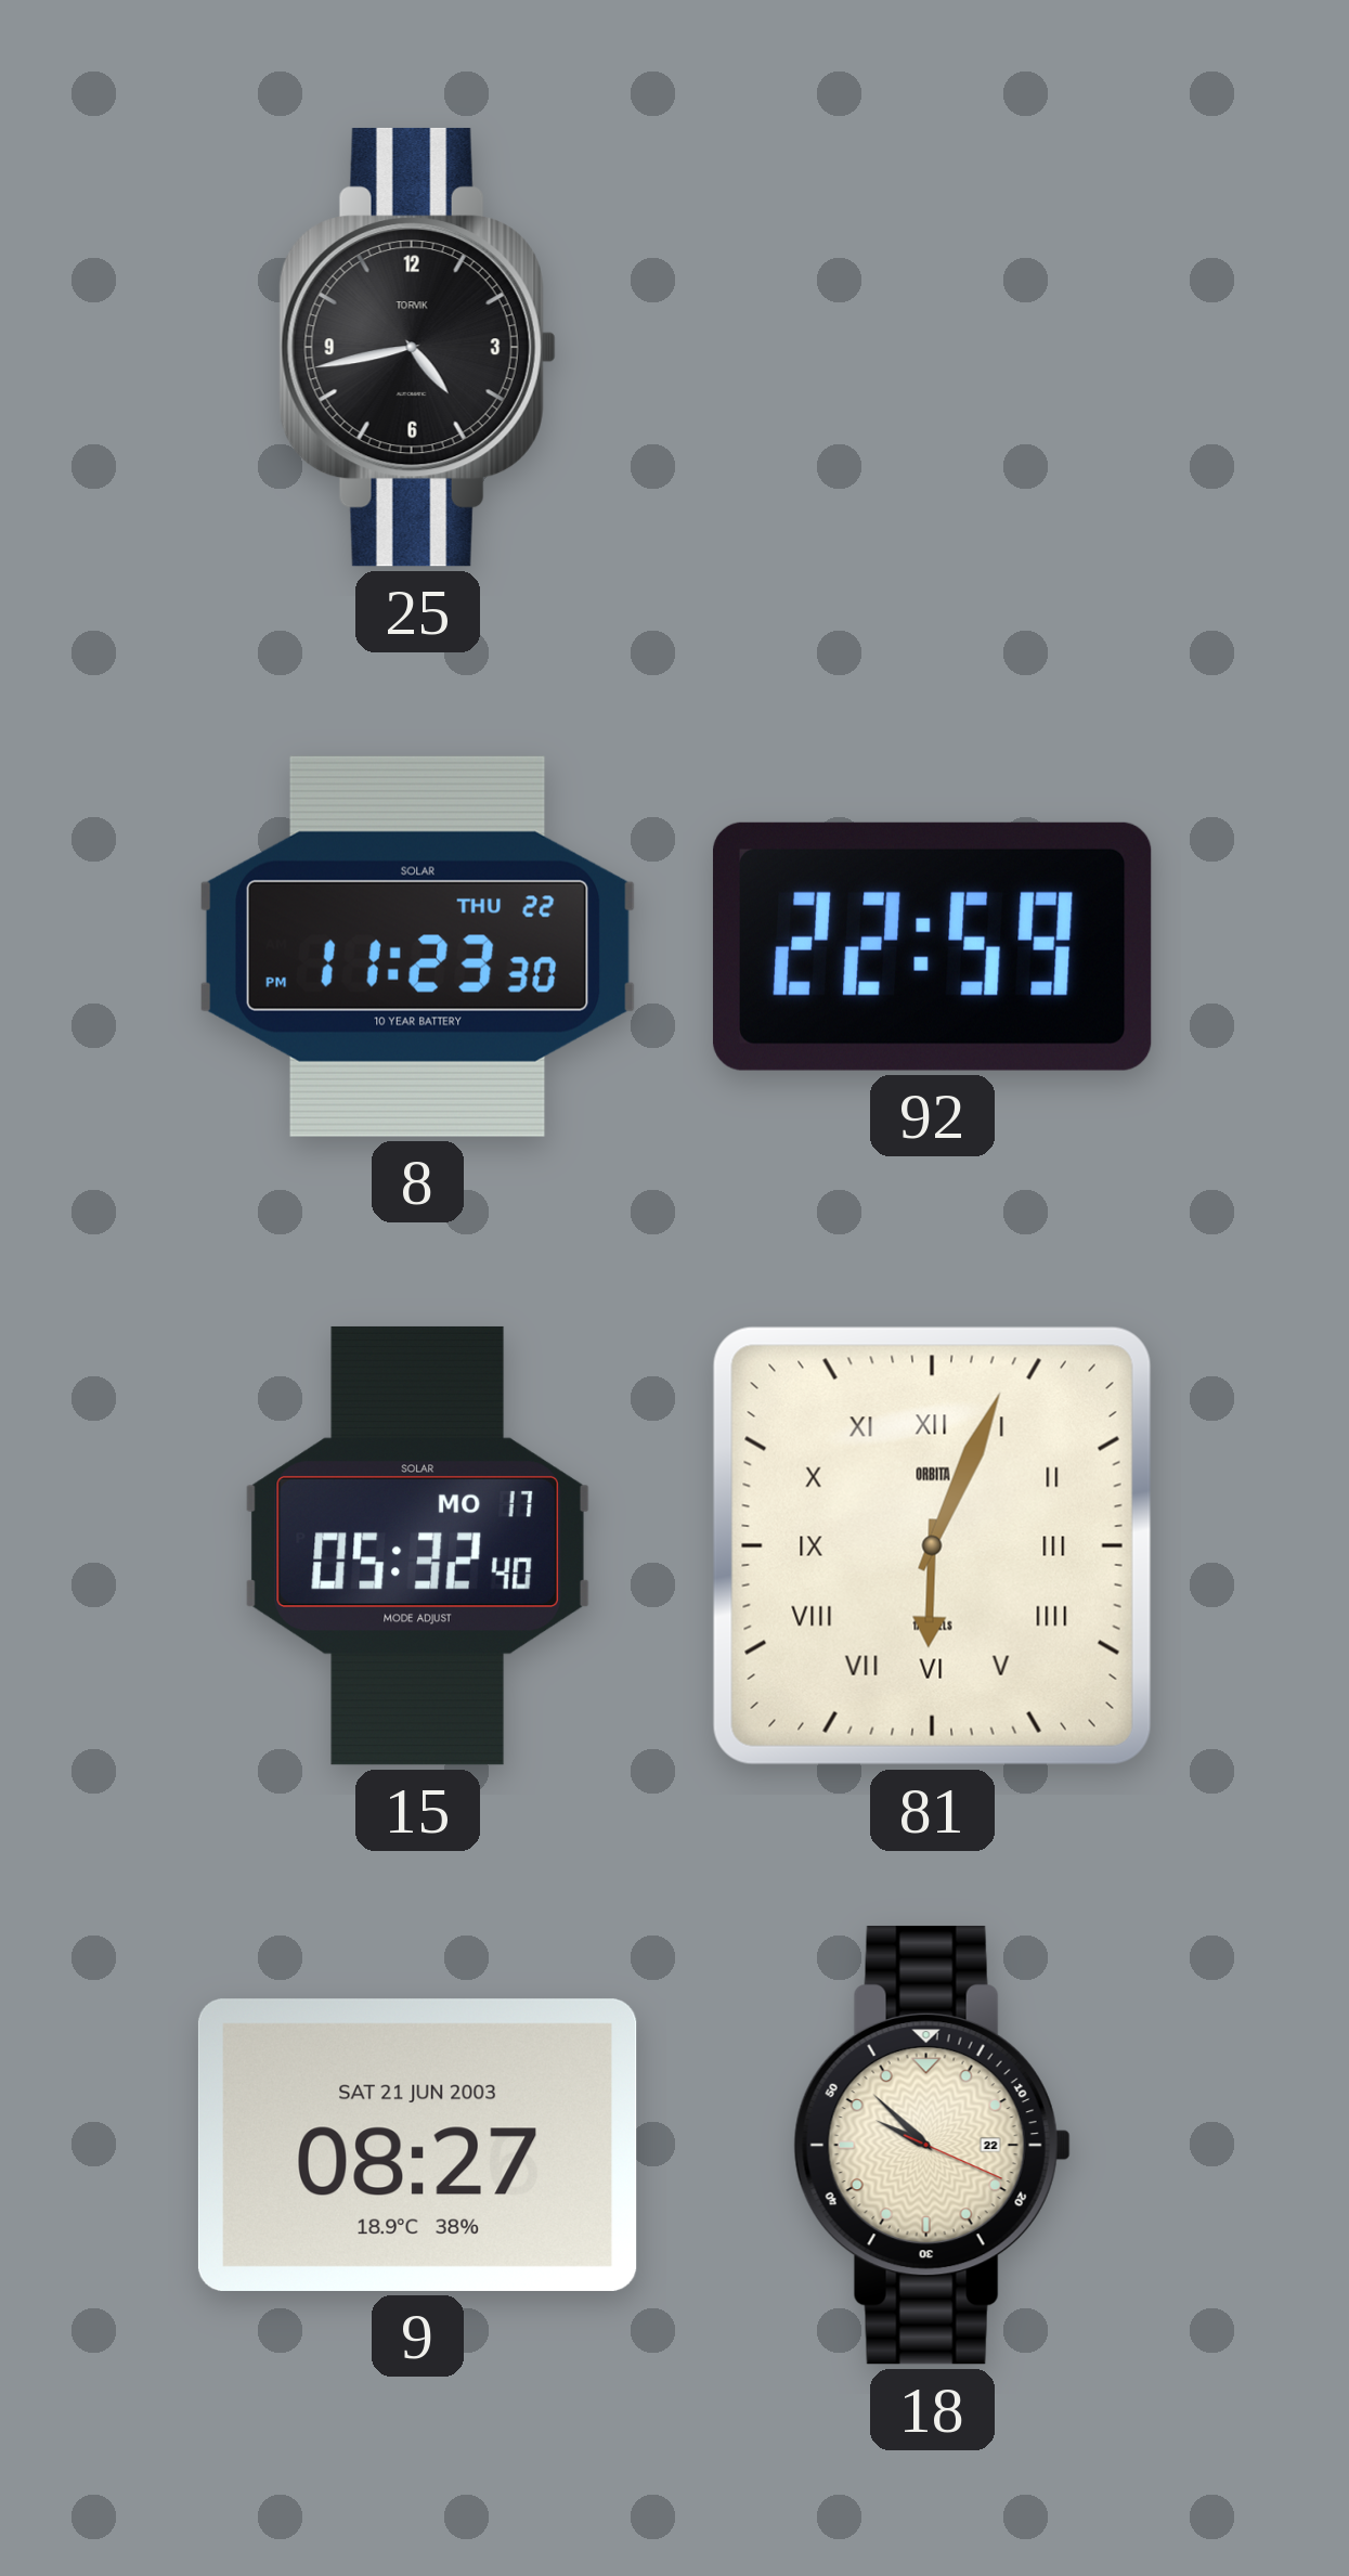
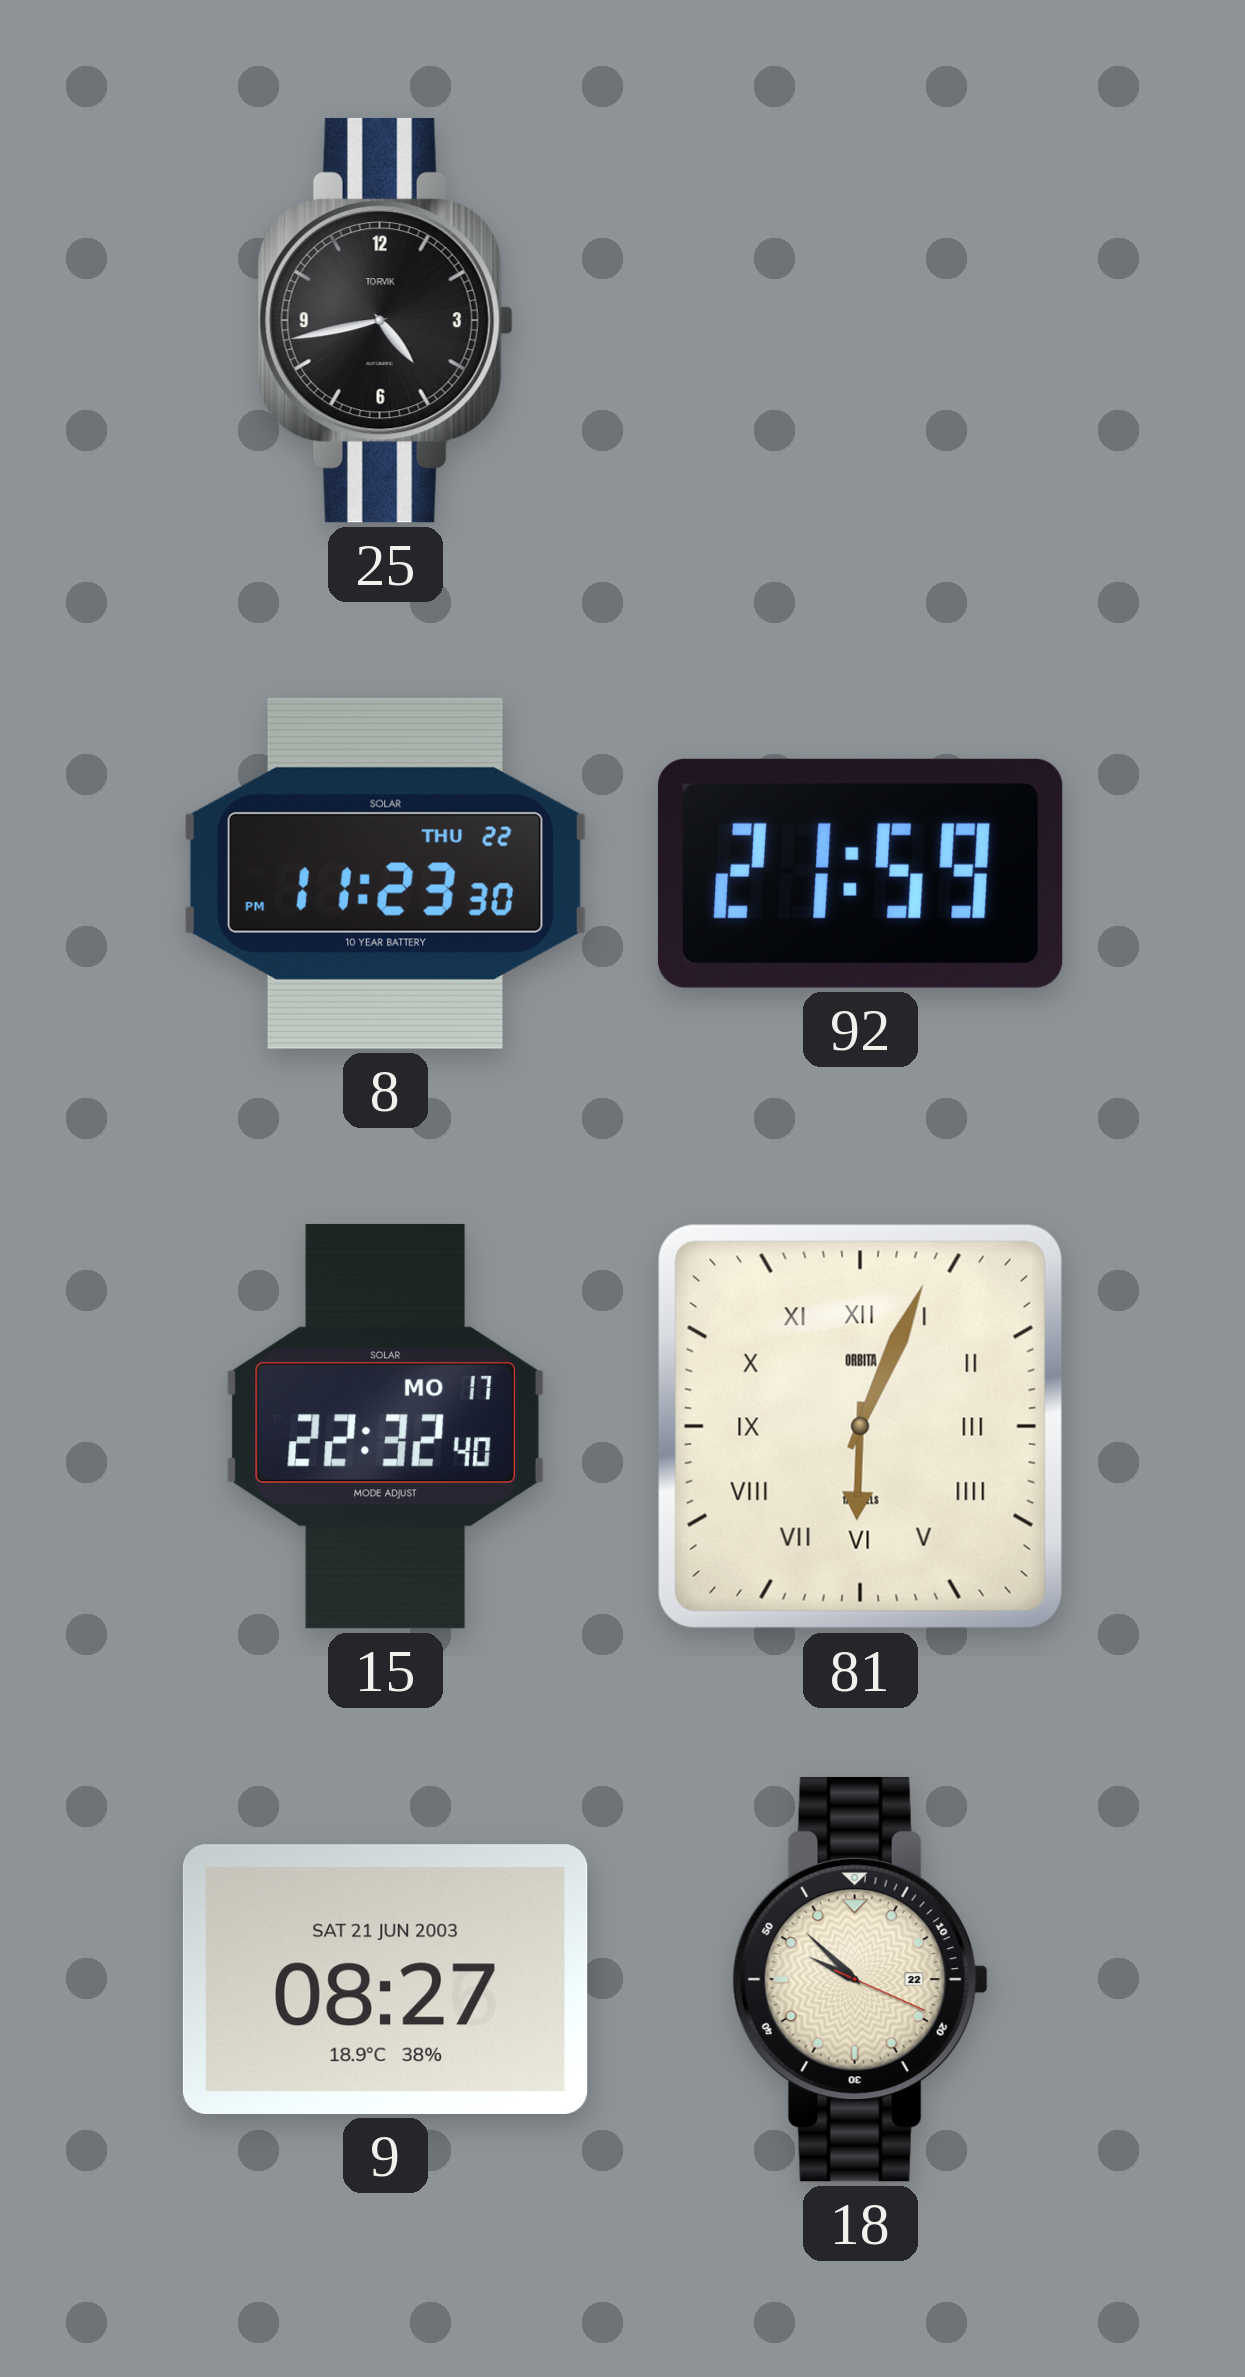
92: 22:59 -> 21:59 (860, 873)
15: 05:32 -> 22:32 (385, 1426)
